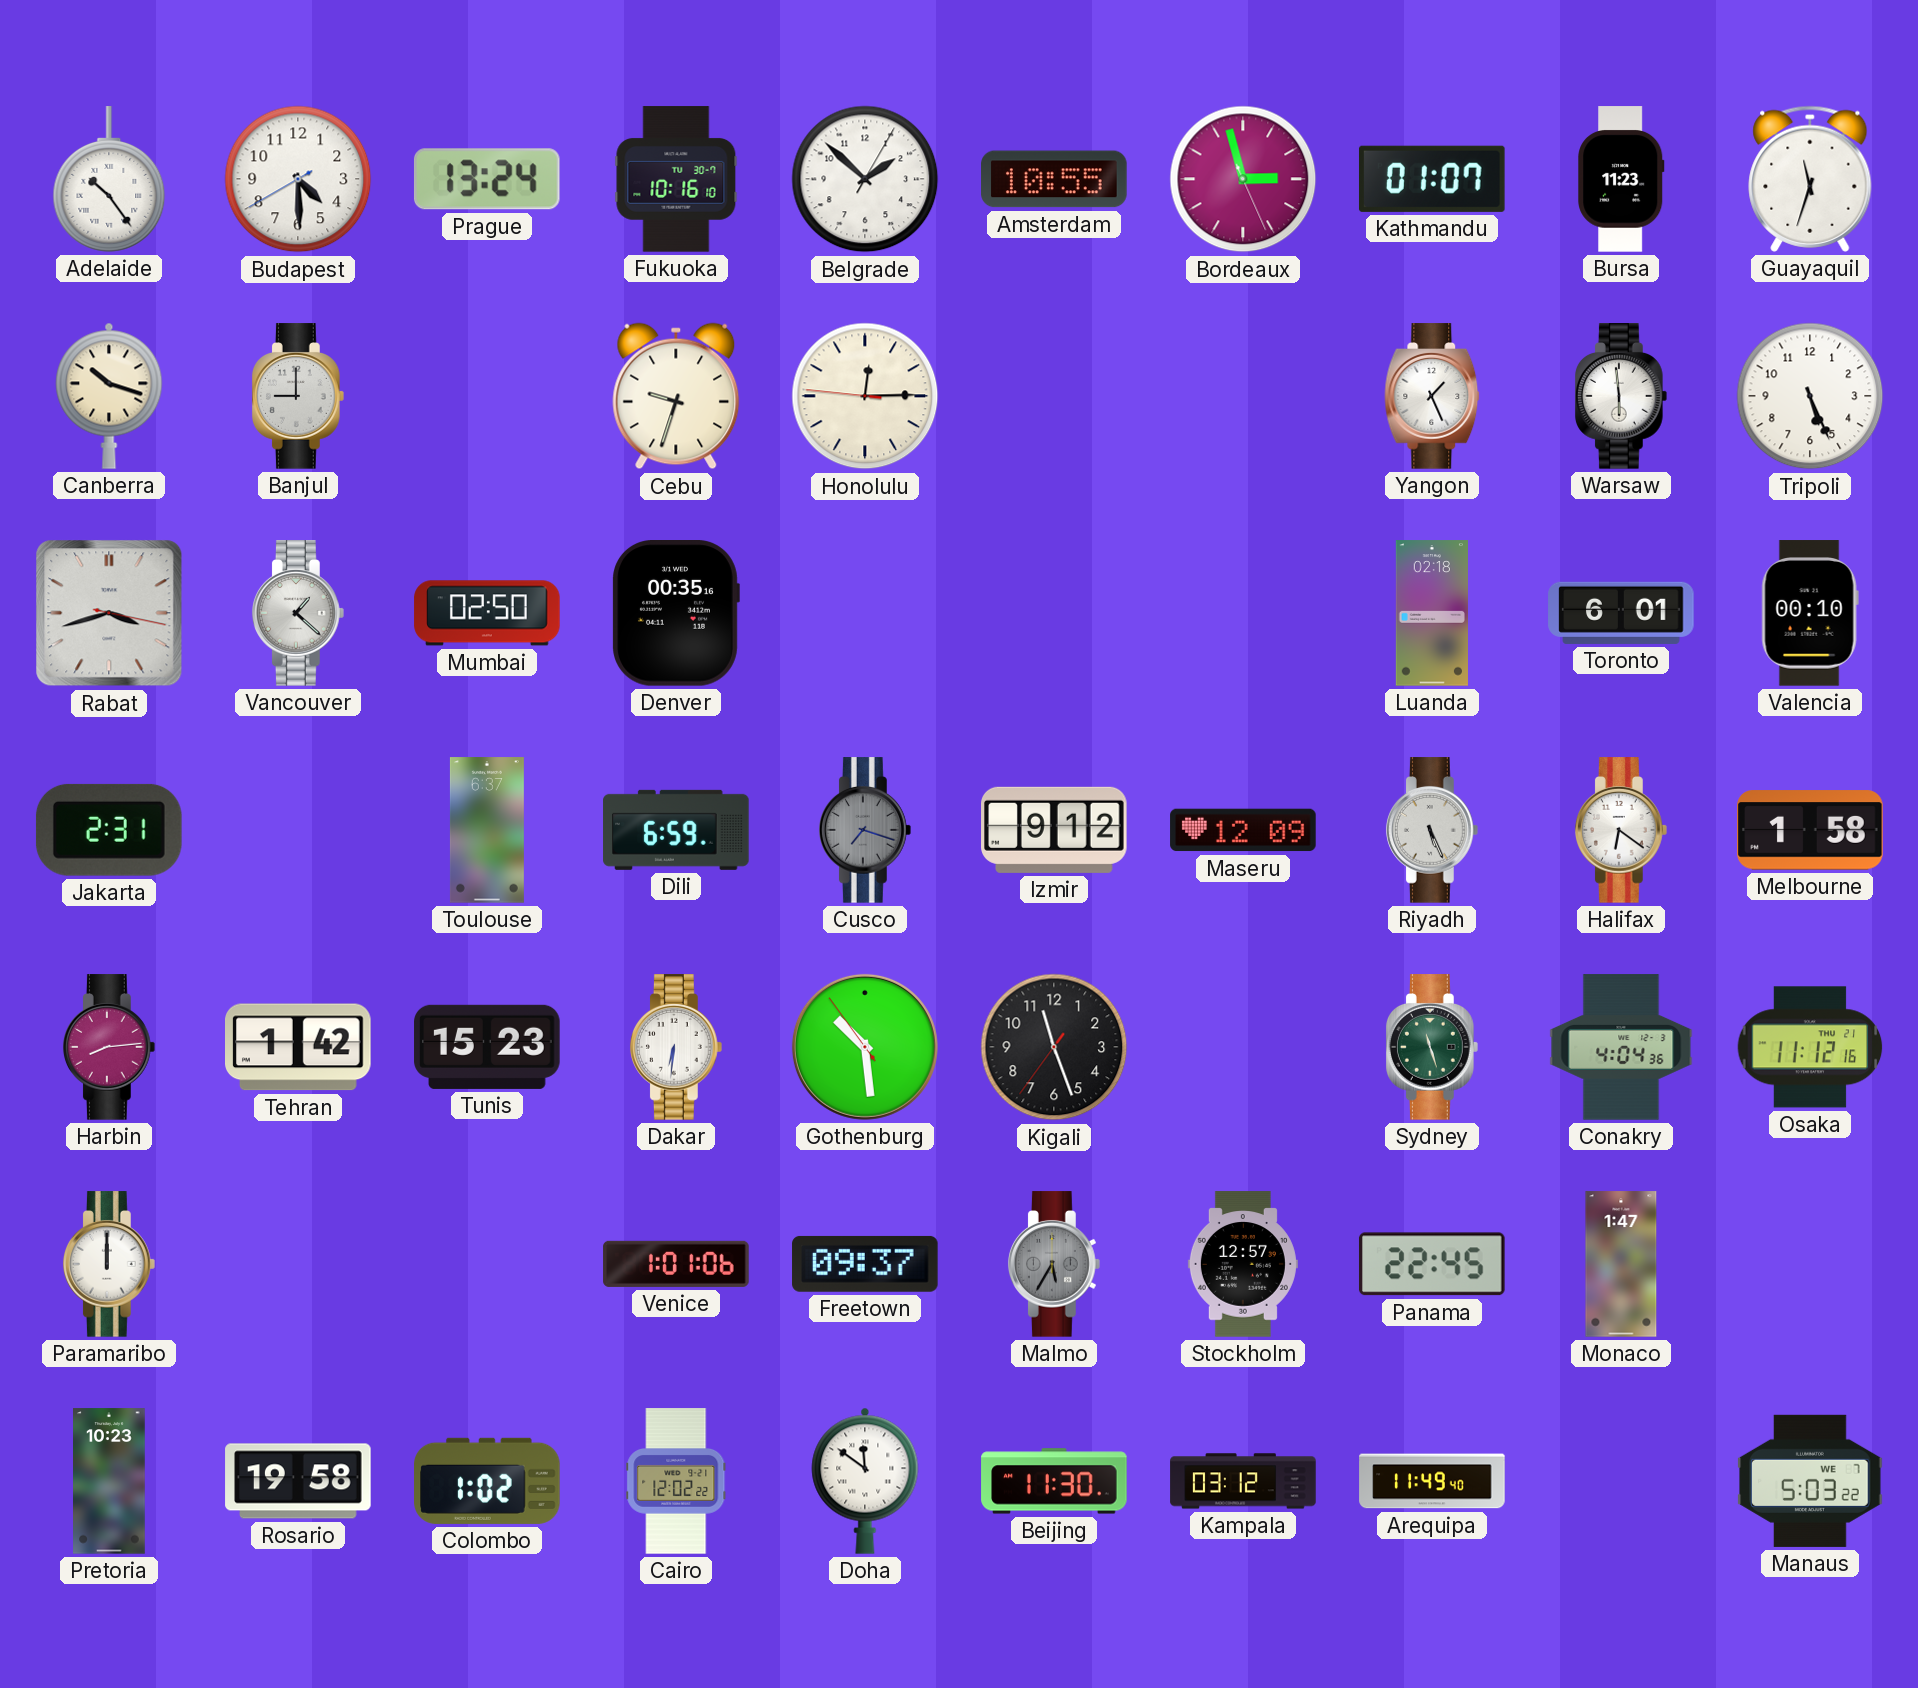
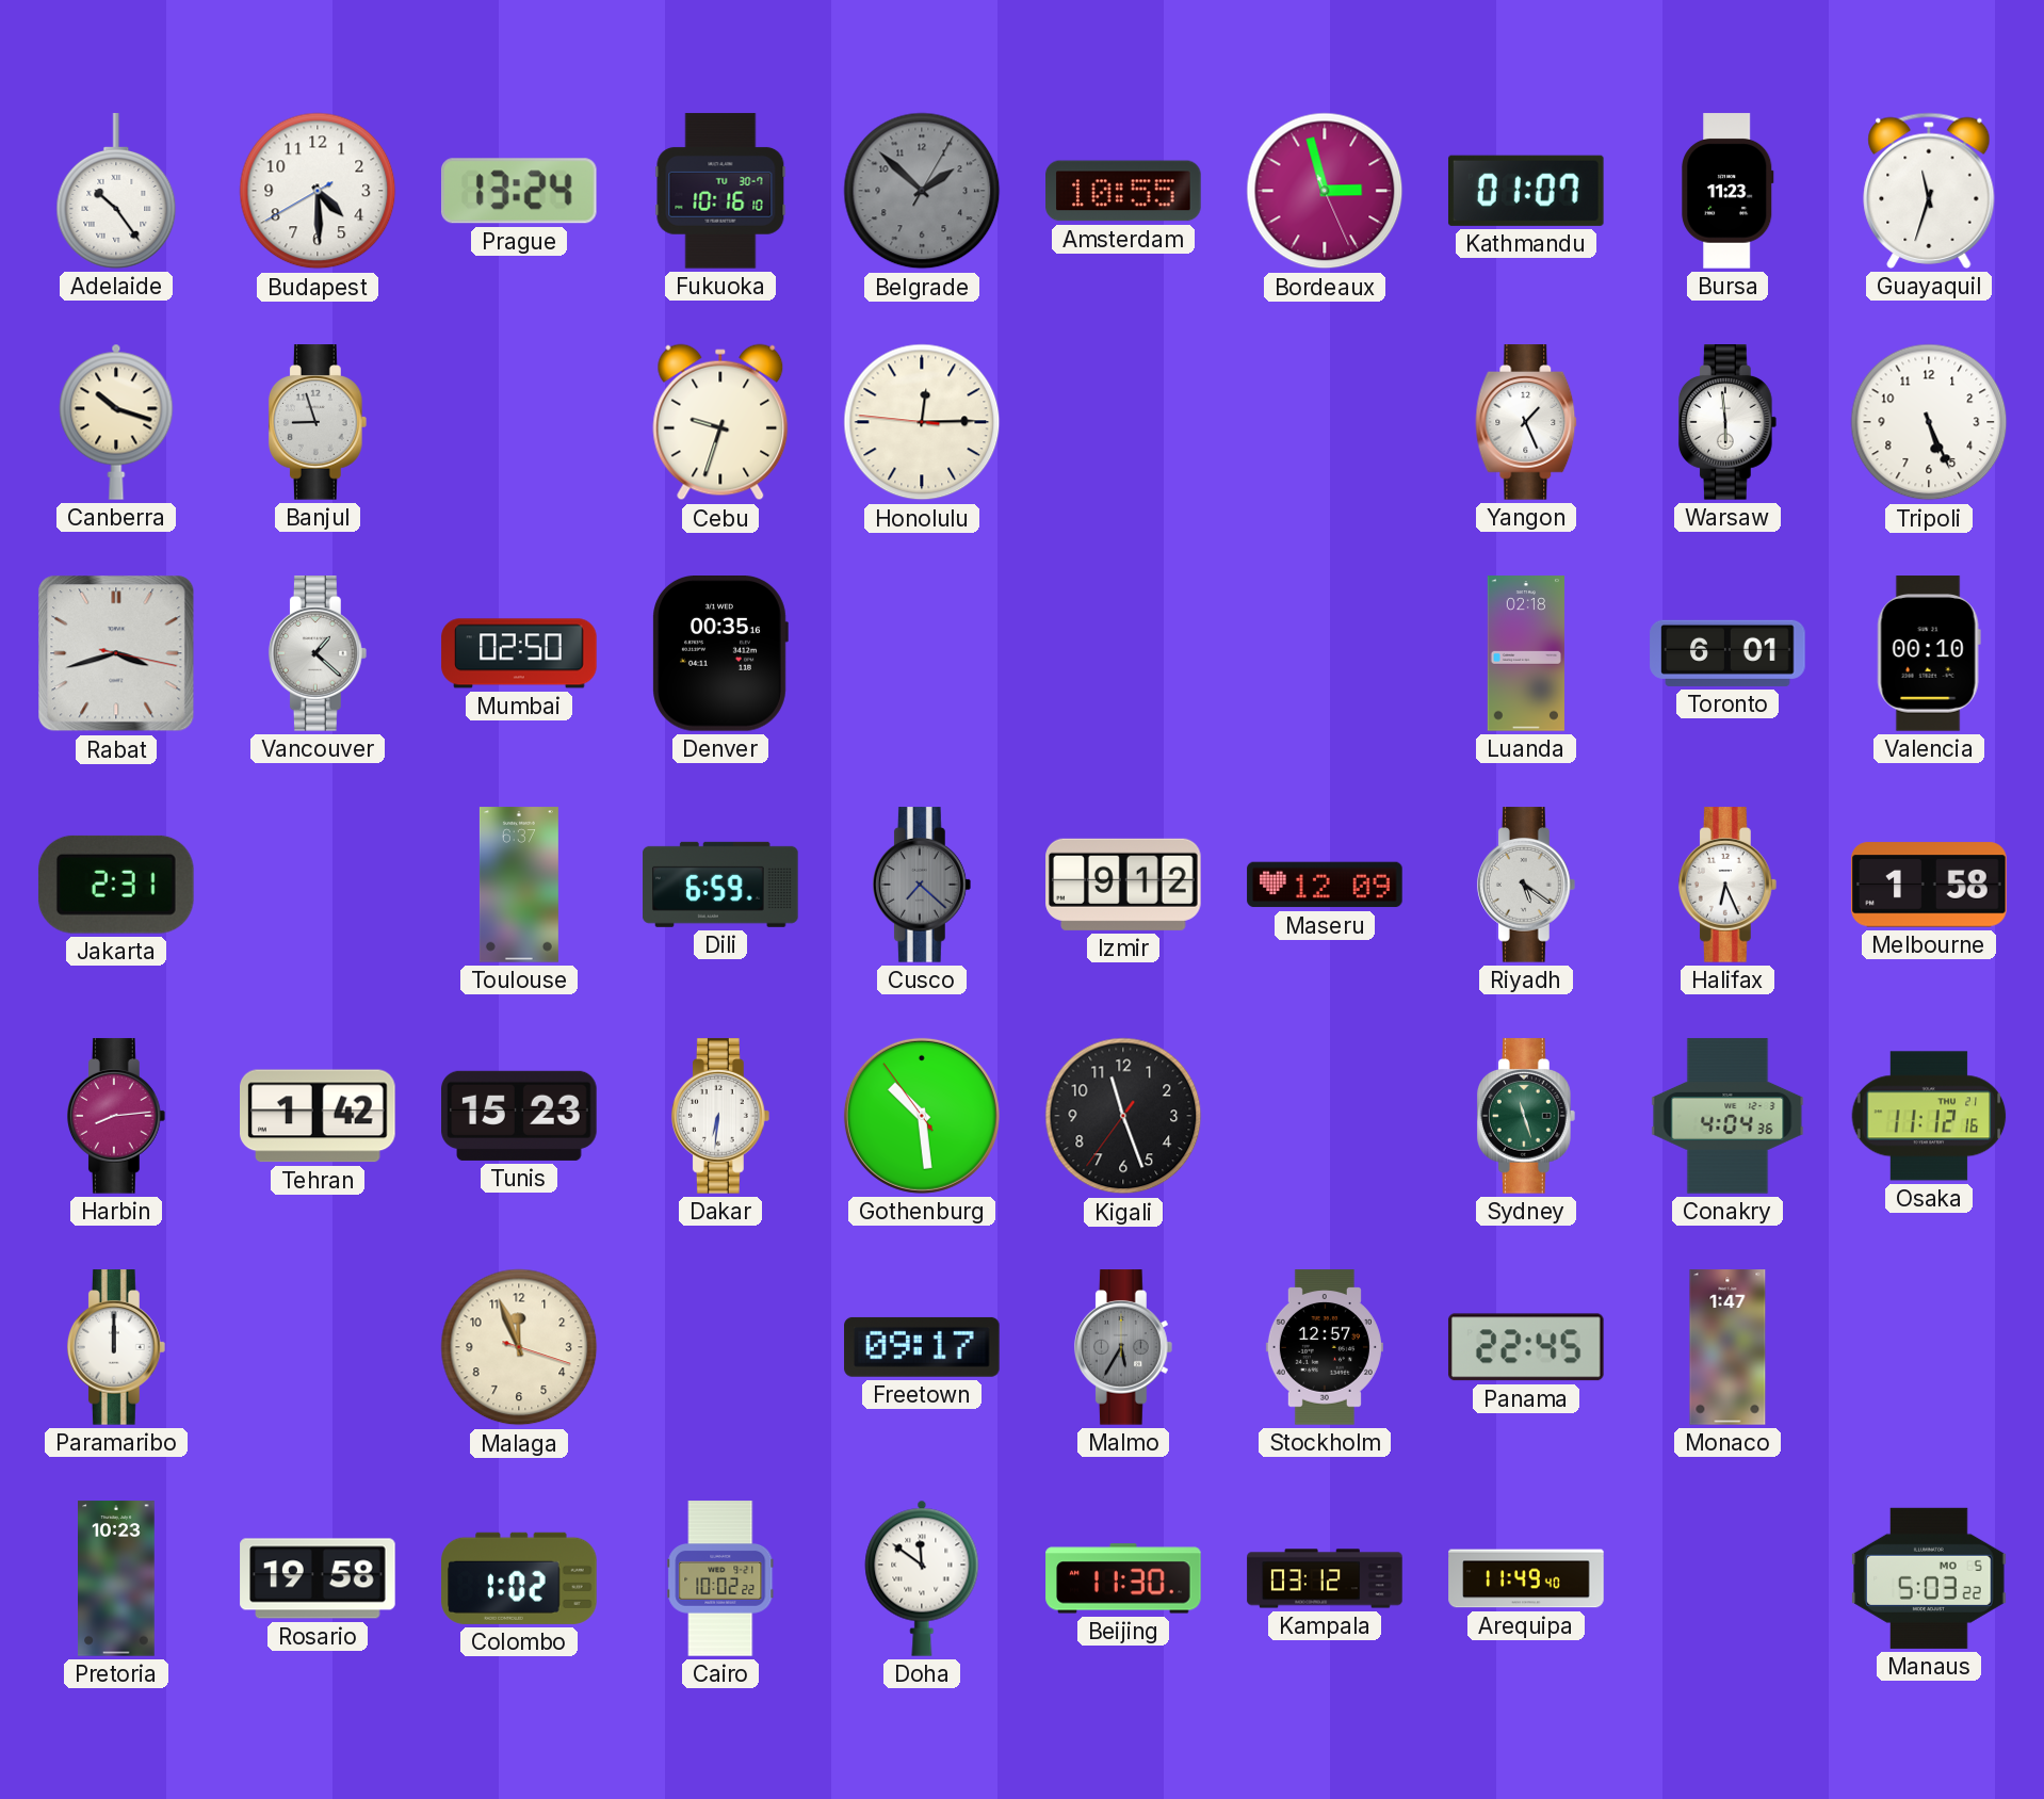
Belgrade dial: white -> grey (922, 191)
Banjul: 9:00 -> 8:57 (318, 422)
Cusco: 7:18 -> 7:22 (922, 885)
Riyadh: 5:26 -> 5:21 (1526, 885)
Halifax: 6:21 -> 6:26 (1727, 885)
Malaga: none -> 11:56 (519, 1347)
Venice: 1:01 -> none (676, 1264)
Freetown: 09:37 -> 09:17 (922, 1347)
Cairo: 12:02 -> 10:02 (720, 1578)
Manaus date: WE 7 -> MO 5 (1929, 1578)
